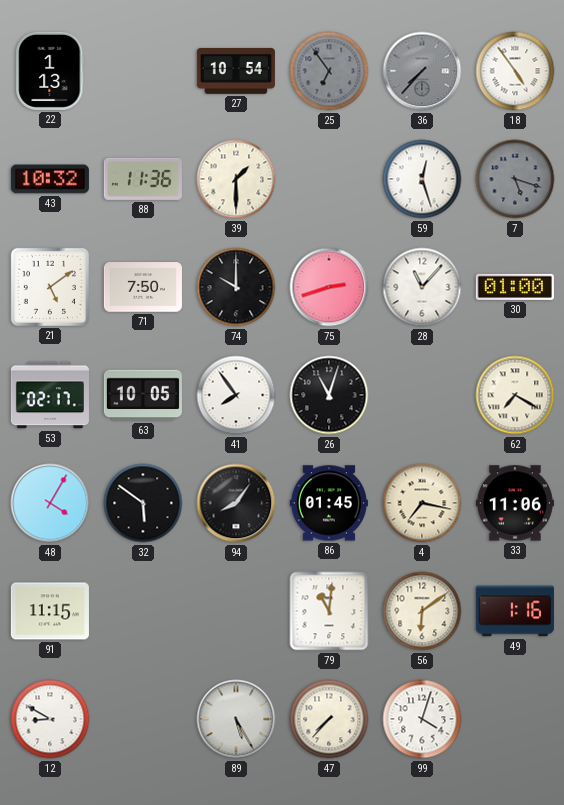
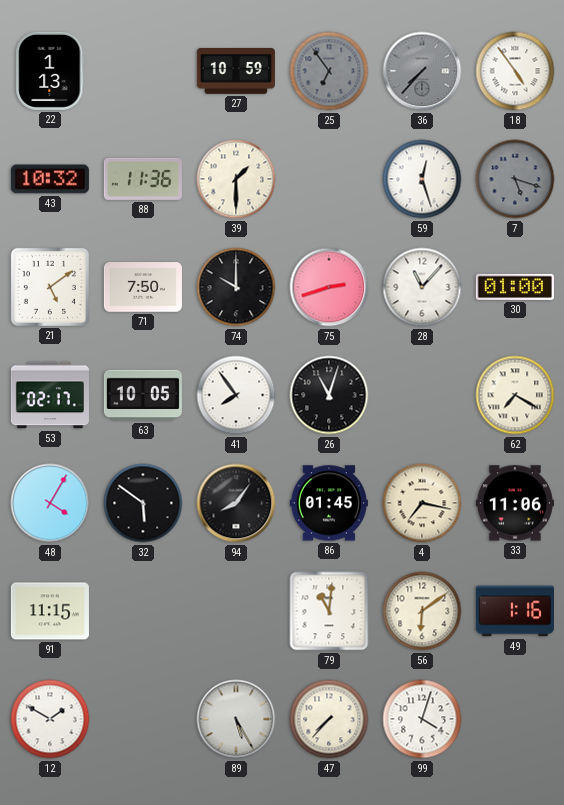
27: 10:54 -> 10:59 (236, 71)
12: 8:50 -> 1:50 (50, 719)
